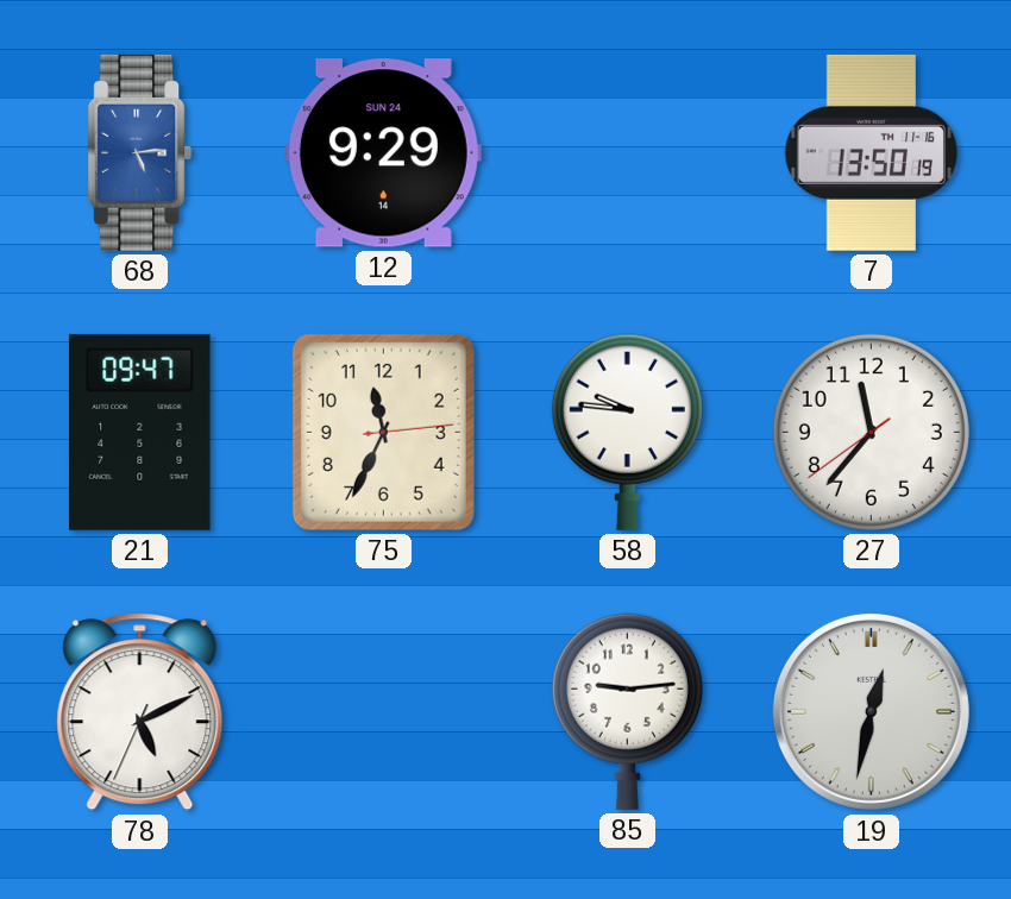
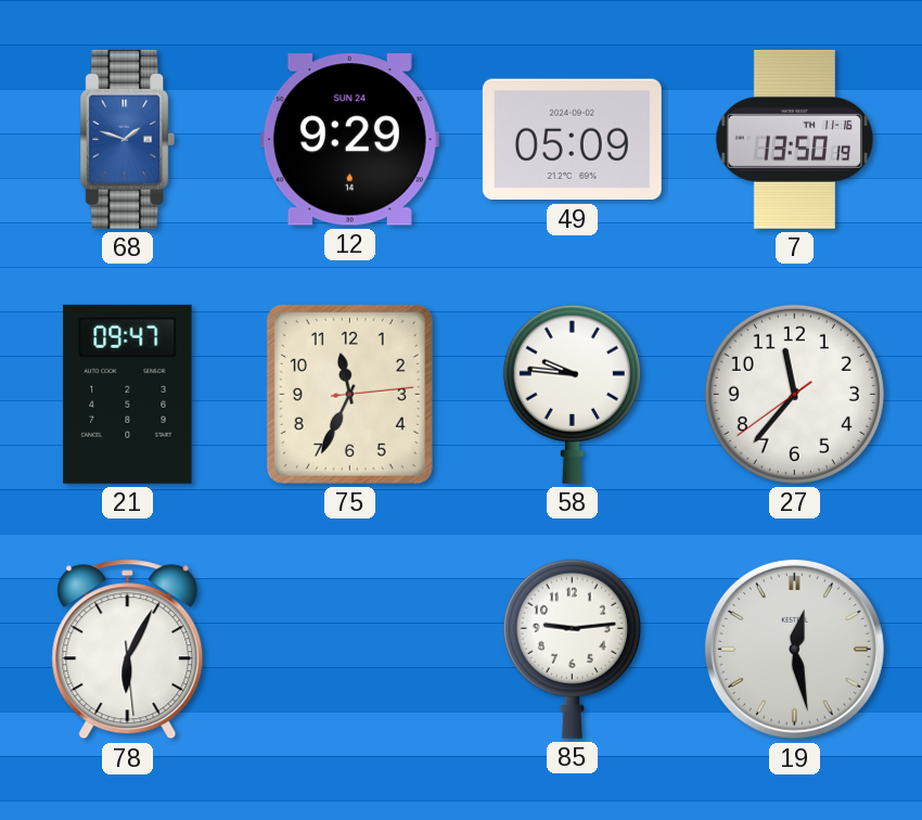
68: 5:14 -> 1:48 (128, 139)
49: none -> 05:09 (572, 140)
78: 5:10 -> 6:04 (128, 650)
19: 12:32 -> 12:28 (794, 649)
